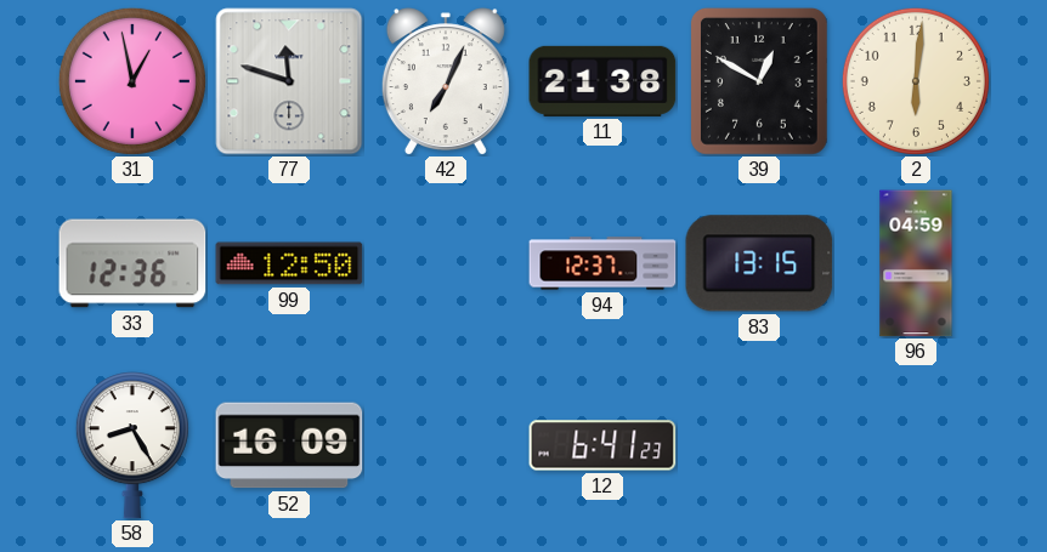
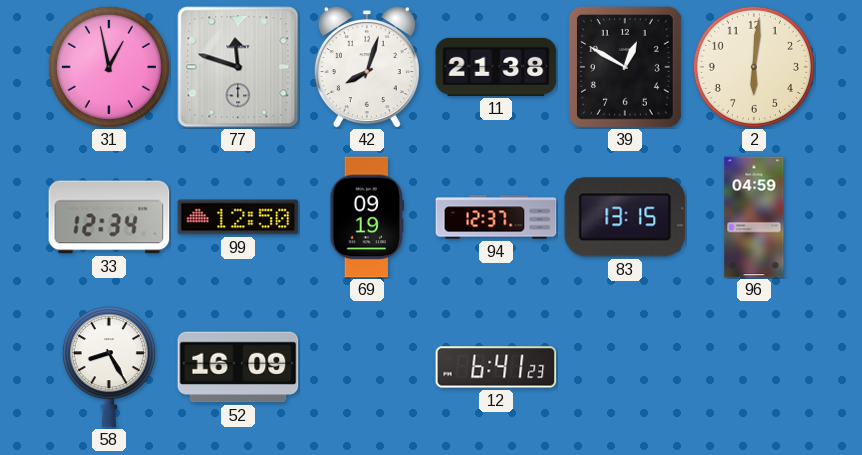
42: 7:04 -> 8:03 (367, 67)
33: 12:36 -> 12:34 (109, 217)
69: none -> 09:19 (367, 217)
